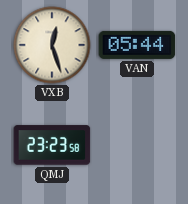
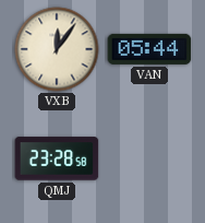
VXB: 12:27 -> 12:06 (57, 49)
QMJ: 23:23 -> 23:28 (57, 159)
